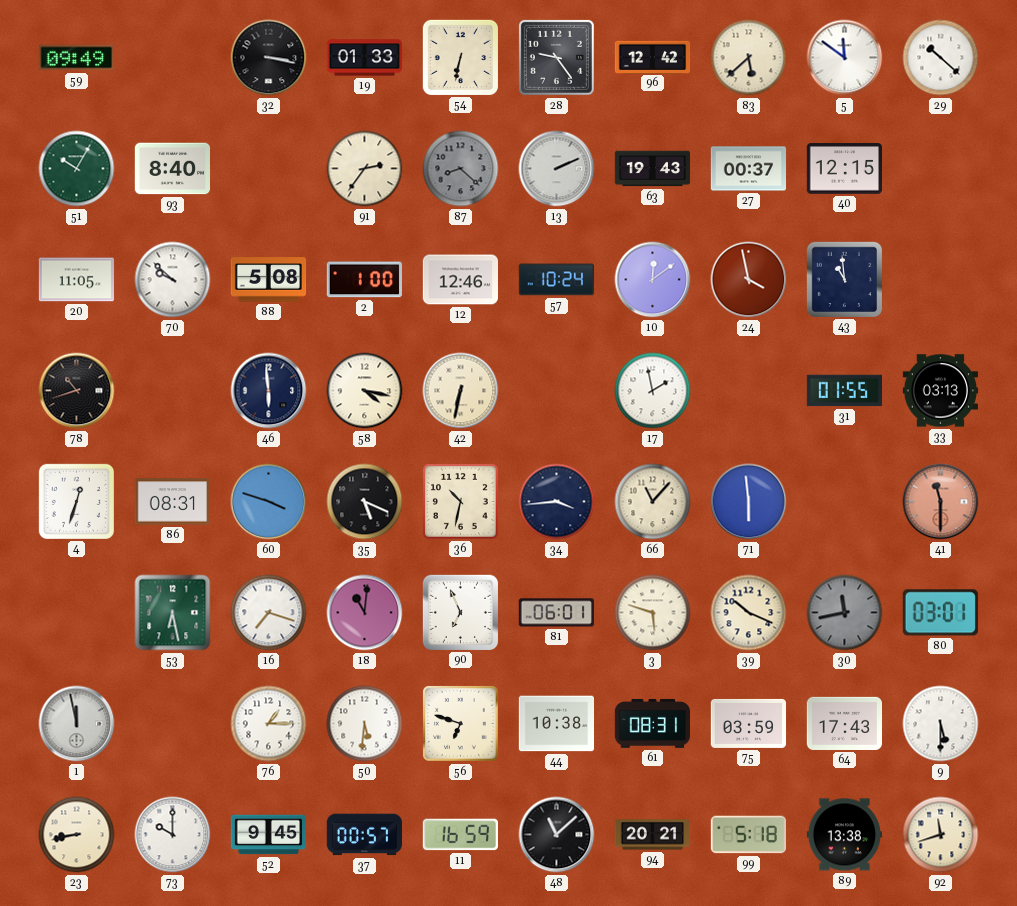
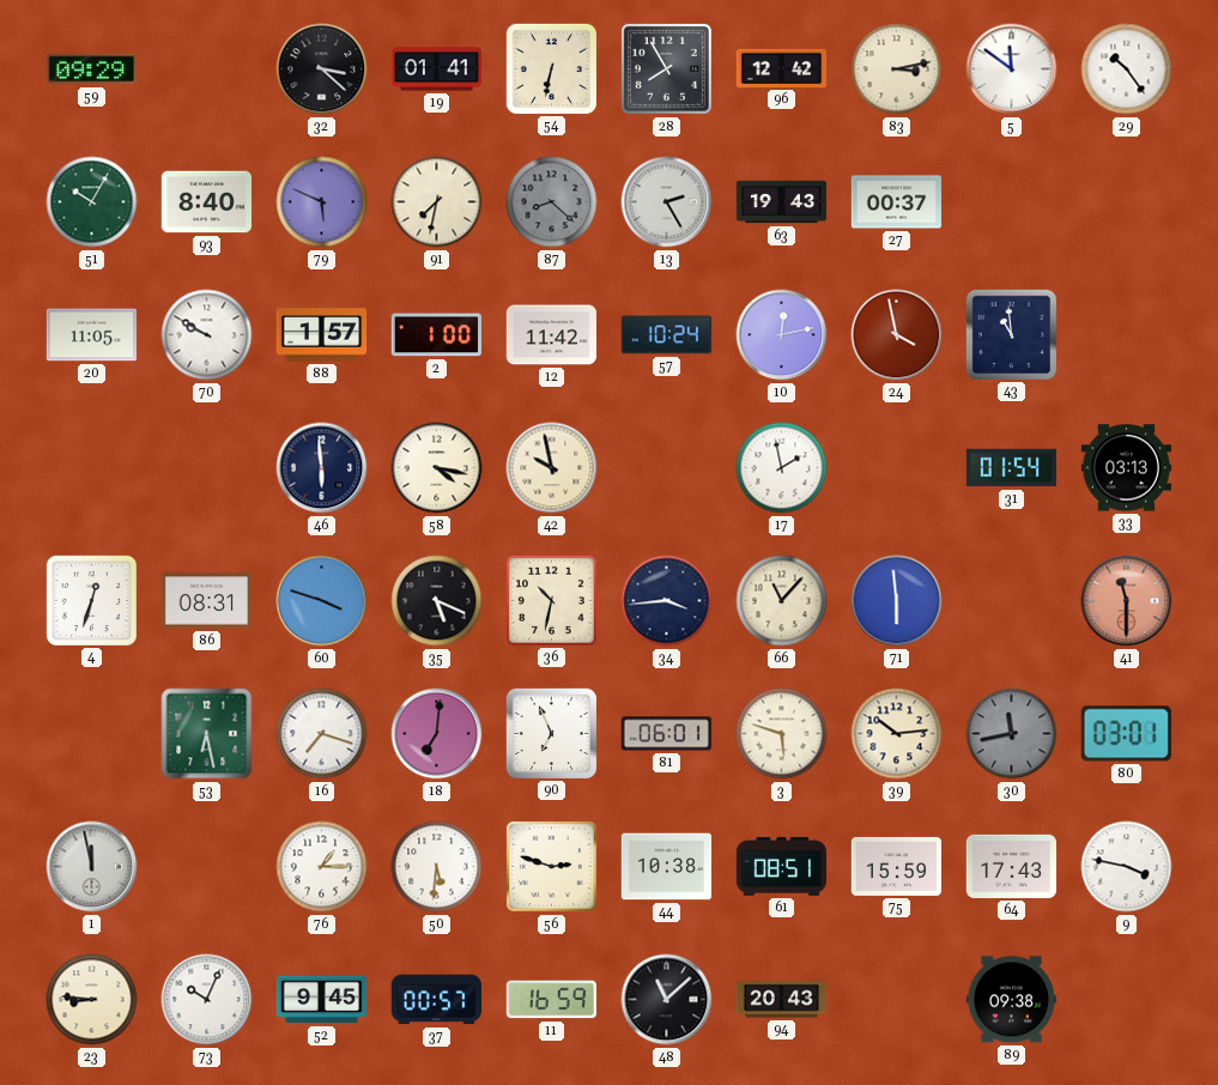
59: 09:49 -> 09:29 (91, 69)
32: 3:17 -> 3:22 (322, 69)
19: 01:33 -> 01:41 (436, 69)
28: 9:24 -> 7:55 (666, 68)
83: 5:38 -> 3:13 (897, 69)
29: 10:22 -> 10:24 (1127, 69)
79: none -> 5:49 (322, 202)
91: 2:36 -> 7:32 (437, 202)
13: 2:11 -> 2:25 (667, 202)
40: 12:15 -> none (844, 169)
70: 9:52 -> 9:50 (207, 335)
88: 5:08 -> 1:57 (322, 335)
12: 12:46 -> 11:42 (552, 335)
10: 12:09 -> 12:13 (782, 335)
78: 10:42 -> none (77, 391)
42: 6:32 -> 9:58 (552, 468)
31: 01:55 -> 01:54 (1011, 468)
18: 11:01 -> 7:01 (437, 734)
39: 10:19 -> 10:14 (897, 734)
56: 6:48 -> 2:48 (552, 867)
61: 08:31 -> 08:51 (781, 866)
75: 03:59 -> 15:59 (897, 866)
9: 5:30 -> 3:47 (1127, 867)
23: 8:43 -> 8:46 (92, 1000)
73: 10:00 -> 10:04 (207, 1000)
94: 20:21 -> 20:43 (782, 1000)
99: 5:18 -> none (748, 835)
89: 13:38 -> 09:38 (1011, 1000)
92: 11:42 -> none (941, 835)
